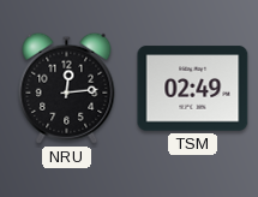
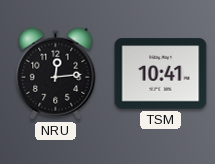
TSM: 02:49 -> 10:41 (161, 74)
